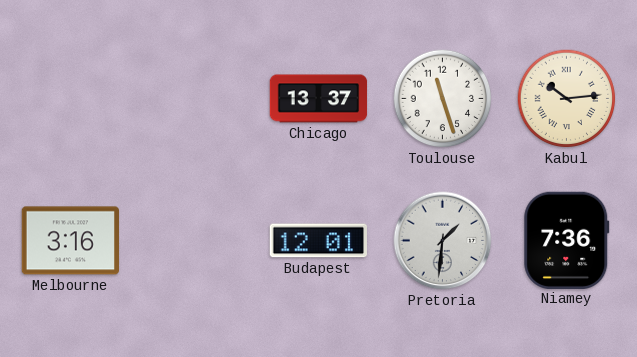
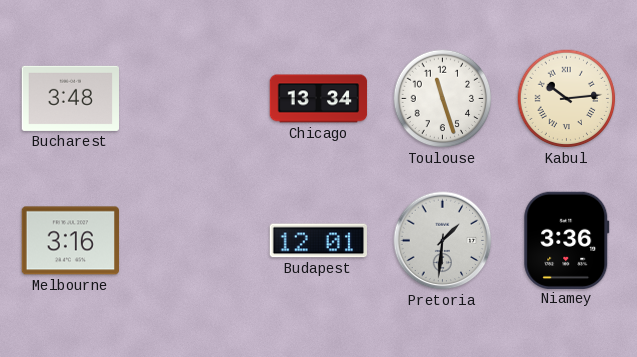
Bucharest: none -> 3:48 (70, 98)
Chicago: 13:37 -> 13:34 (319, 99)
Niamey: 7:36 -> 3:36 (567, 240)
